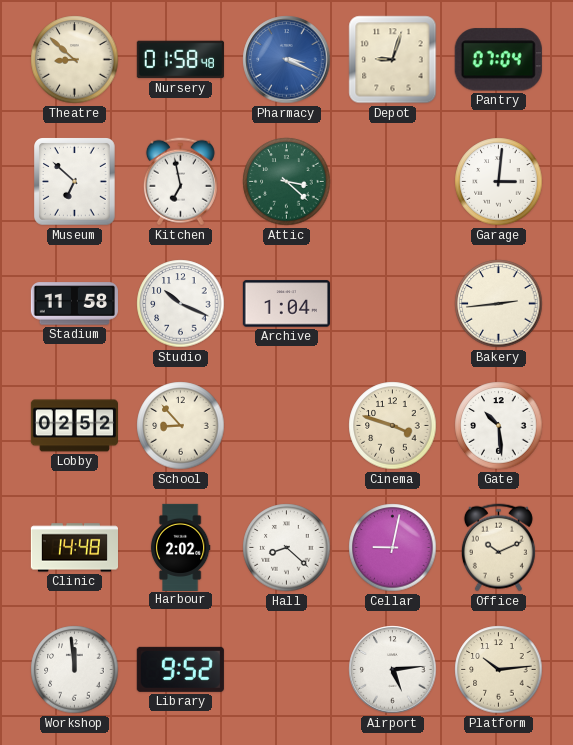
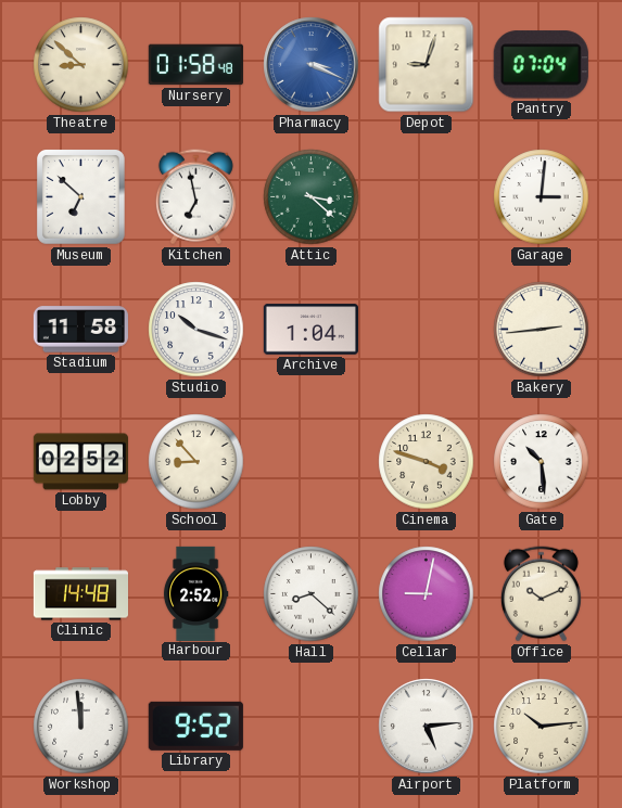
Studio: 10:19 -> 10:18 (196, 330)
Harbour: 2:02 -> 2:52 (195, 593)
